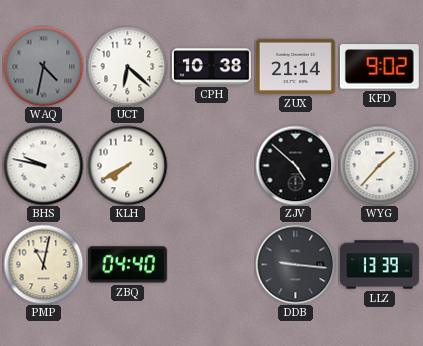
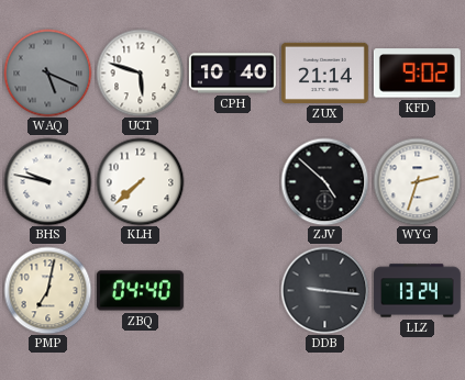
WAQ: 4:32 -> 5:19 (47, 72)
UCT: 6:22 -> 5:48 (140, 72)
CPH: 10:38 -> 10:40 (232, 74)
KLH: 7:40 -> 7:38 (140, 181)
WYG: 1:37 -> 2:33 (417, 181)
PMP: 11:02 -> 7:02 (47, 290)
LLZ: 13:39 -> 13:24 (417, 291)
